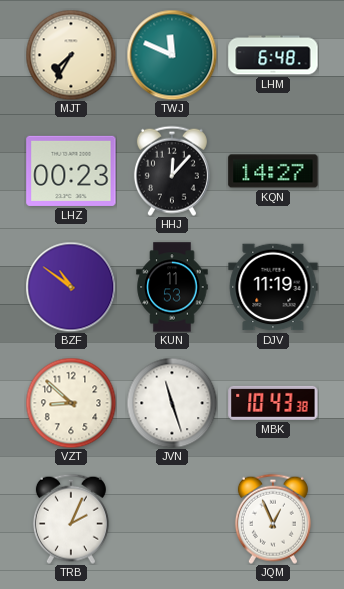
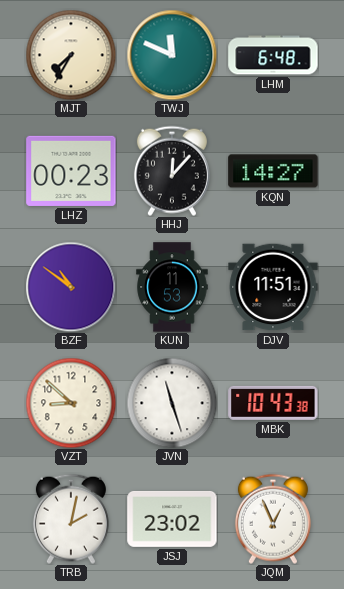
DJV: 11:19 -> 11:51 (273, 287)
TRB: 2:04 -> 2:02 (71, 519)
JSJ: none -> 23:02 (172, 519)
